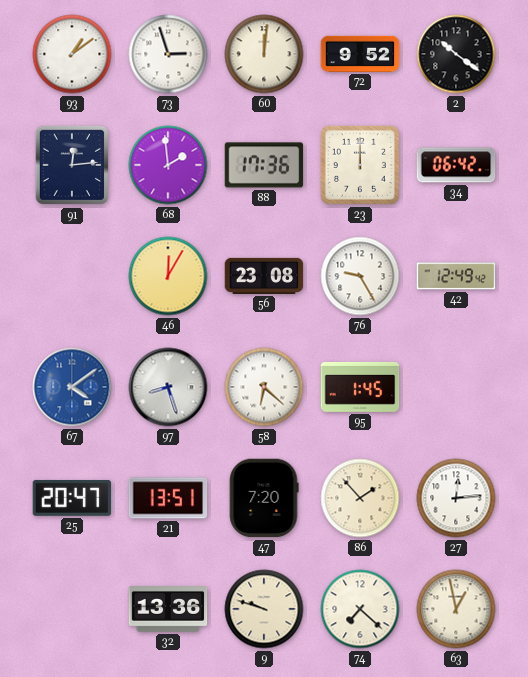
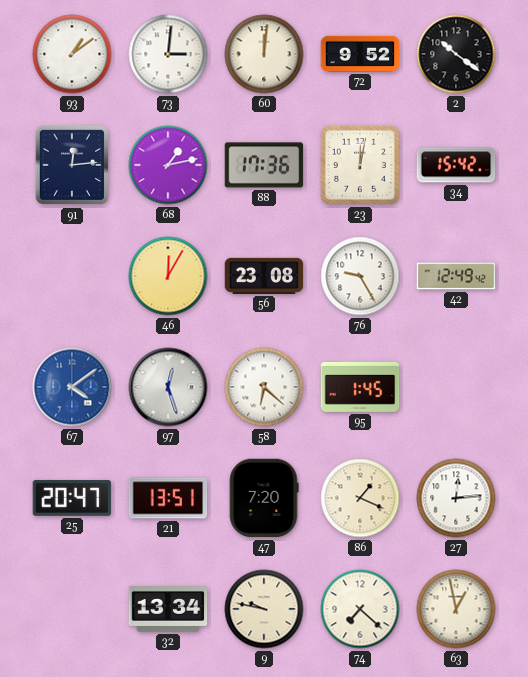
73: 2:57 -> 3:01 (168, 54)
68: 1:59 -> 1:13 (168, 165)
23: 12:00 -> 12:02 (360, 165)
34: 06:42 -> 15:42 (456, 165)
97: 8:27 -> 12:27 (168, 387)
86: 1:53 -> 1:19 (360, 498)
32: 13:36 -> 13:34 (168, 610)
9: 9:48 -> 9:47 (264, 609)
